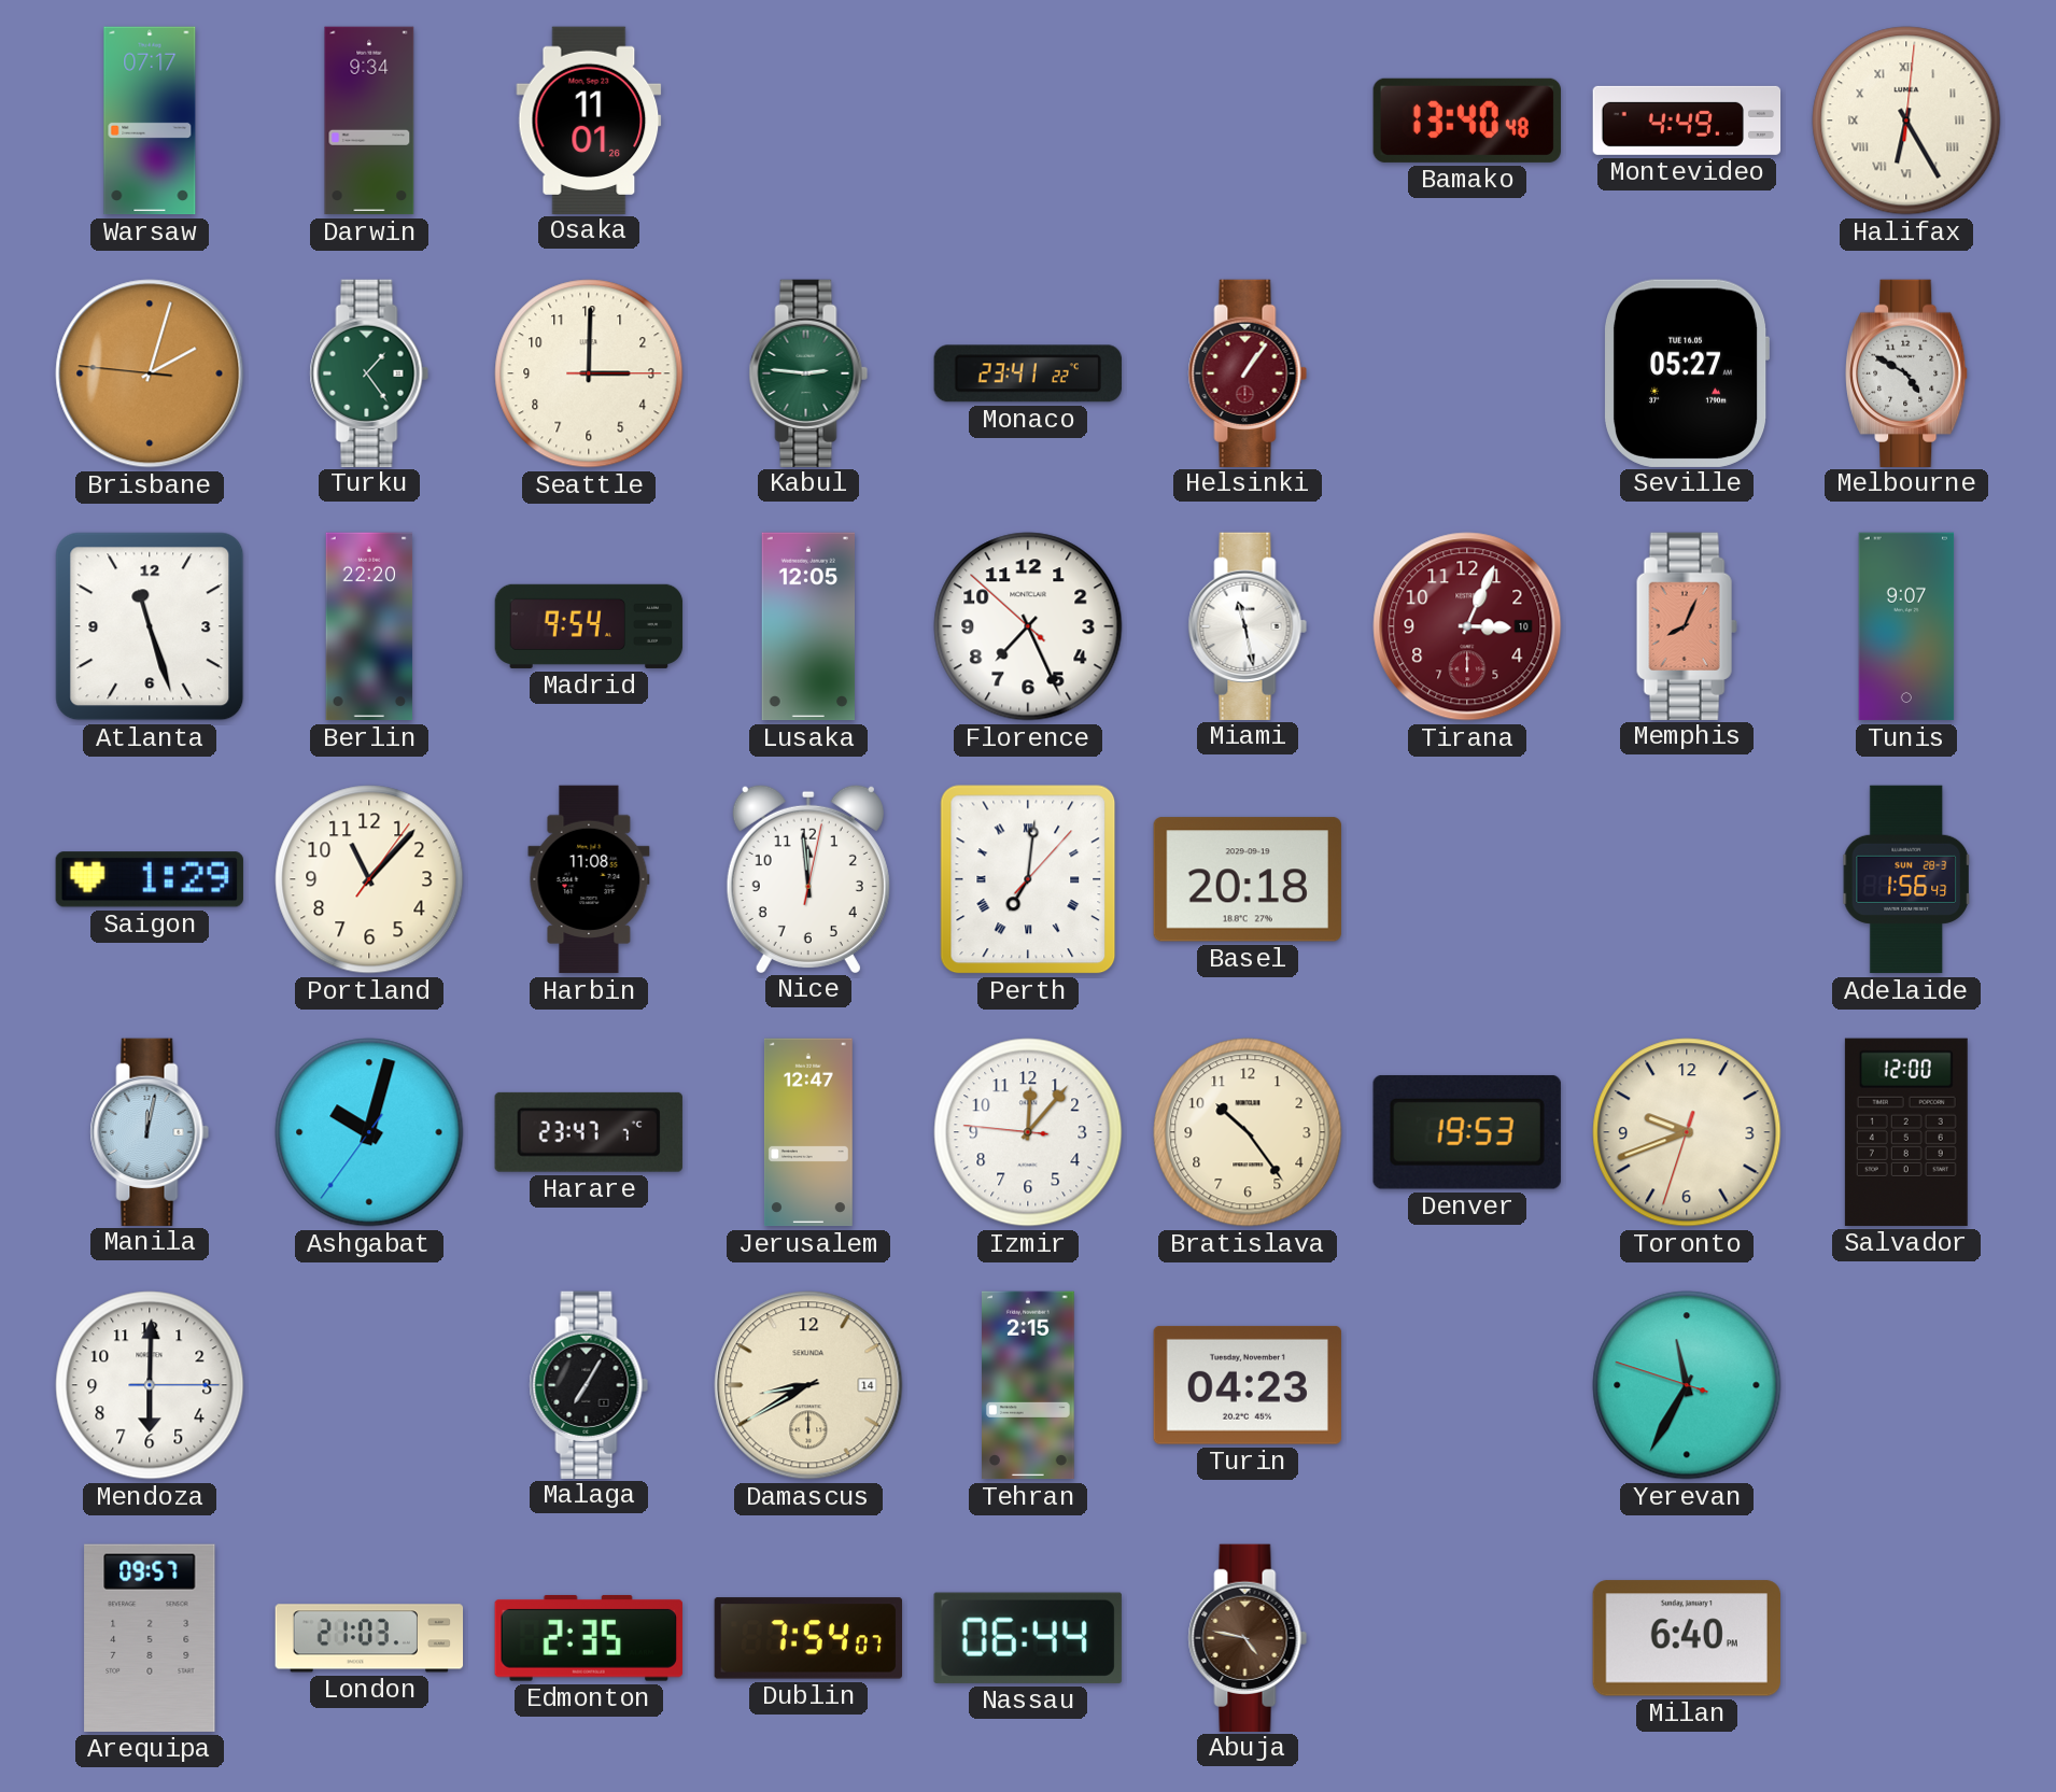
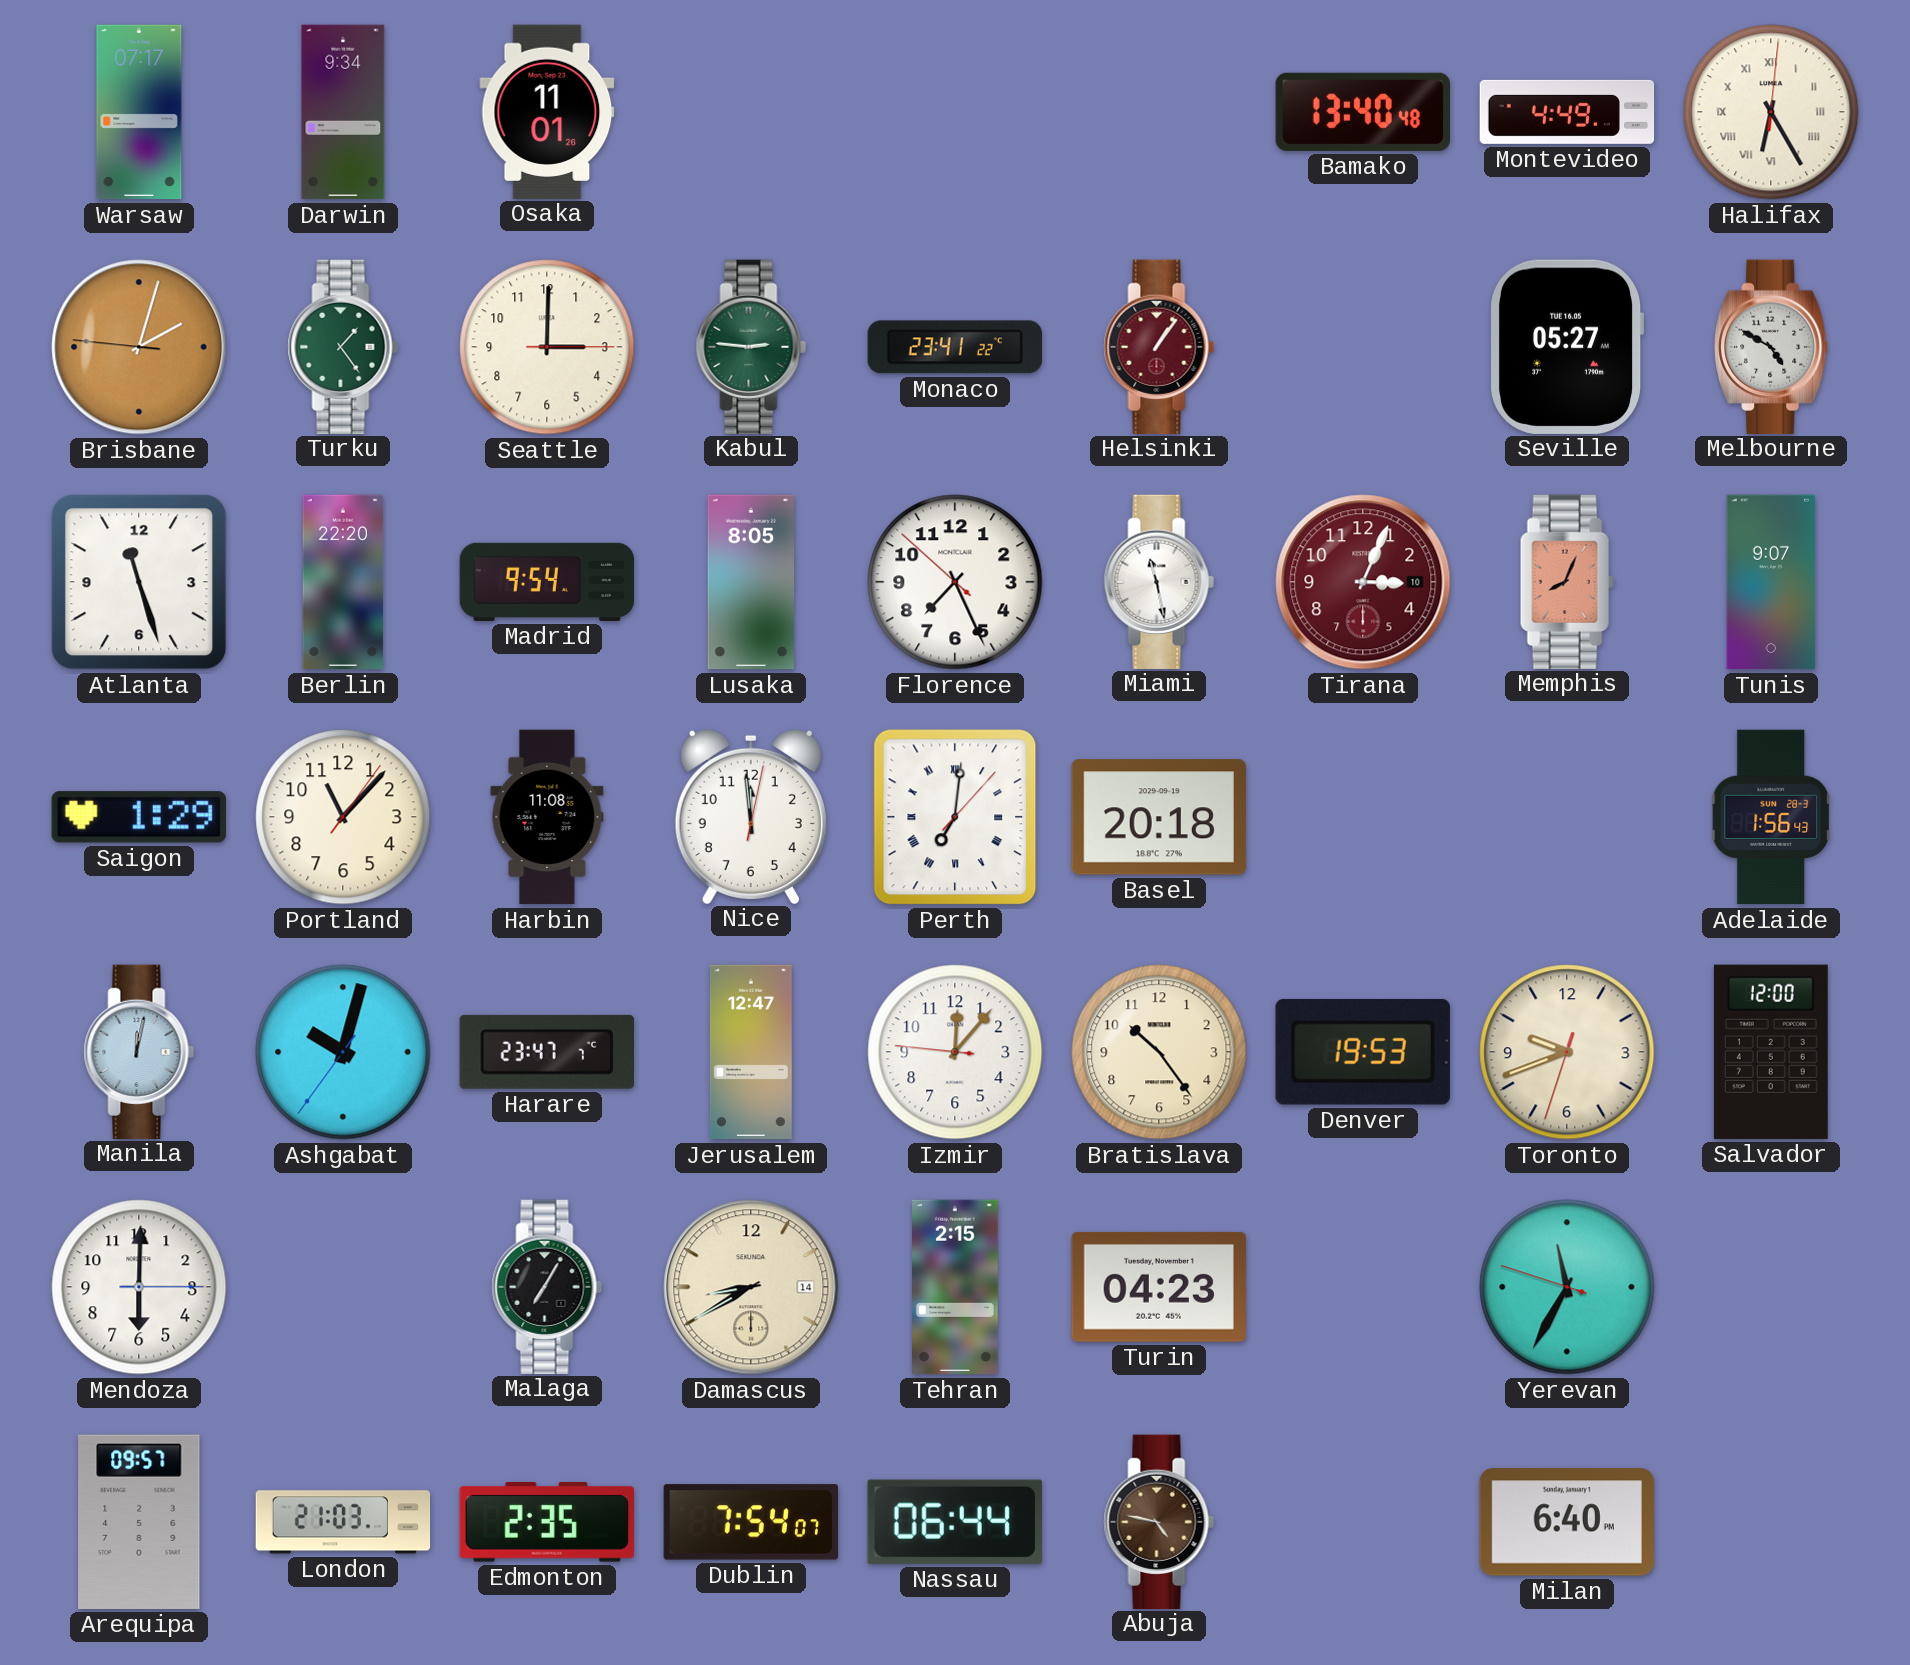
Lusaka: 12:05 -> 8:05 (750, 582)
